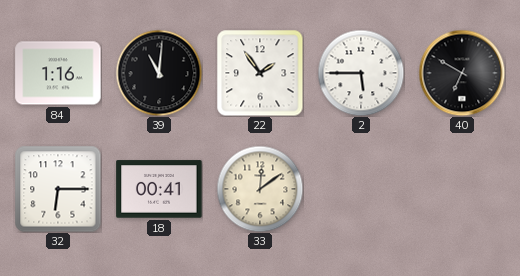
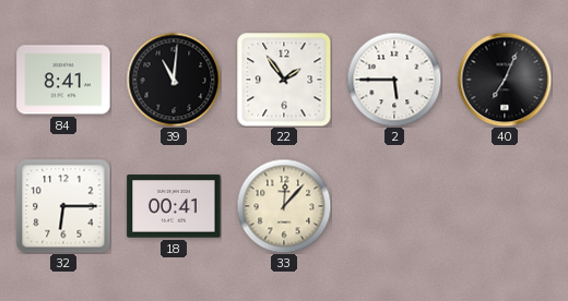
84: 1:16 -> 8:41 (63, 80)
40: 6:50 -> 7:04 (505, 80)
33: 12:09 -> 12:07 (284, 206)
